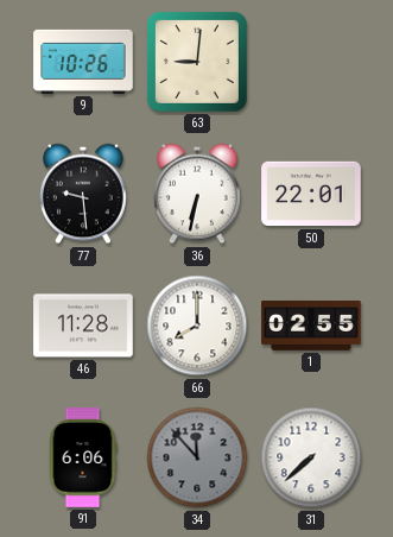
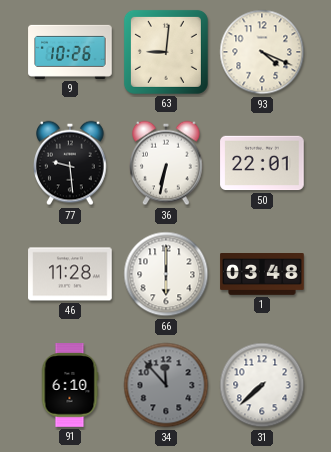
93: none -> 4:19 (262, 52)
66: 8:00 -> 6:00 (166, 274)
1: 02:55 -> 03:48 (262, 275)
91: 6:06 -> 6:10 (70, 385)
